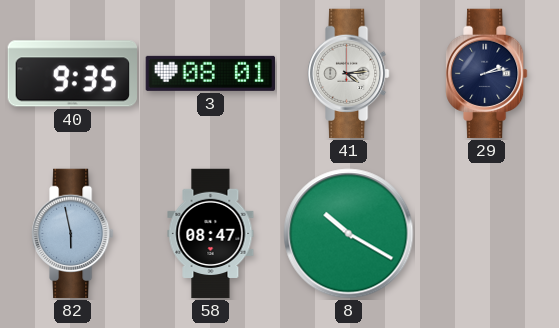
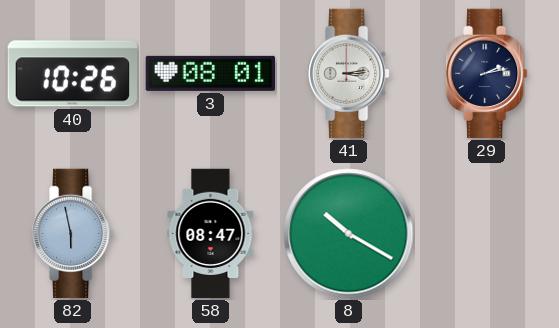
40: 9:35 -> 10:26 (72, 74)
41: 4:14 -> 3:14 (349, 74)
